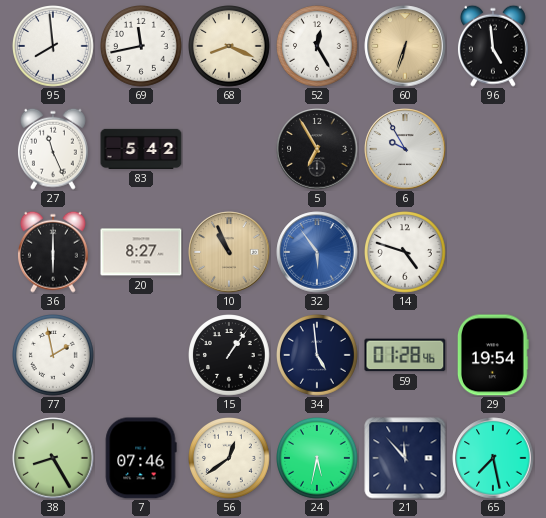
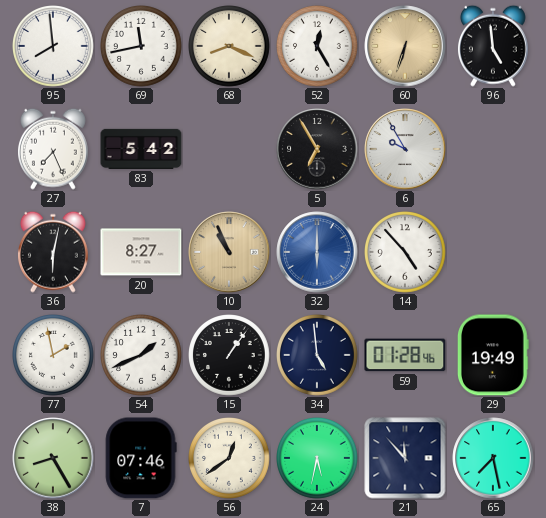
27: 11:26 -> 7:26 (53, 149)
36: 6:00 -> 6:02 (53, 252)
32: 5:54 -> 6:00 (317, 252)
14: 4:48 -> 4:53 (406, 253)
54: none -> 1:41 (142, 356)
29: 19:54 -> 19:49 (493, 355)
